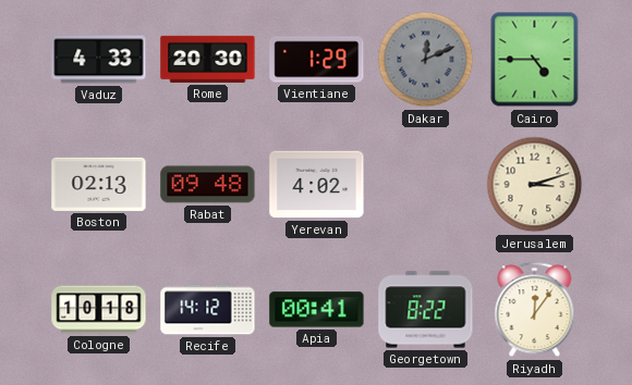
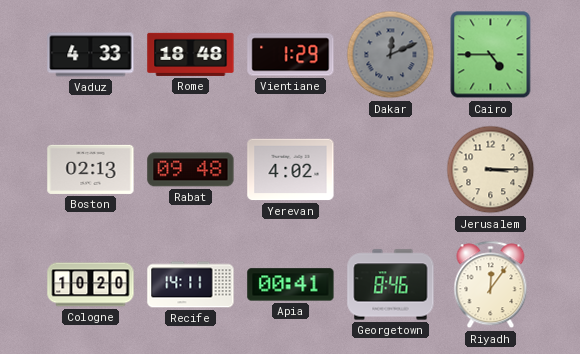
Rome: 20:30 -> 18:48 (191, 54)
Jerusalem: 3:12 -> 3:15 (491, 170)
Cologne: 10:18 -> 10:20 (91, 285)
Recife: 14:12 -> 14:11 (191, 285)
Georgetown: 8:22 -> 8:46 (391, 285)
